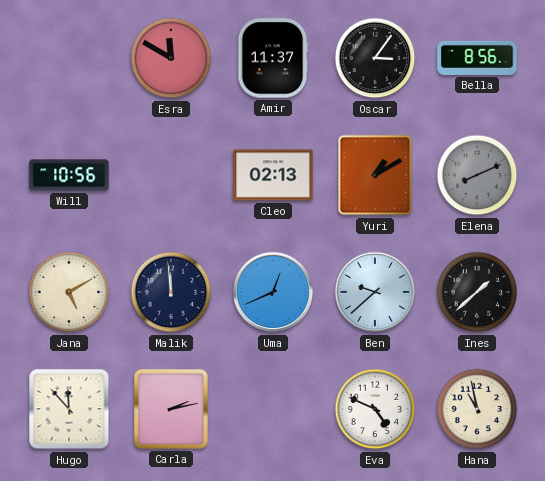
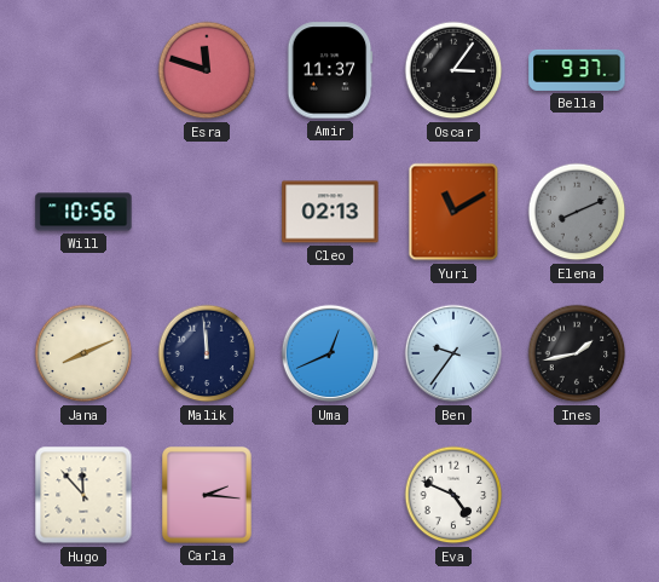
Esra: 11:50 -> 11:48 (207, 70)
Bella: 8:56 -> 9:37 (577, 70)
Yuri: 1:10 -> 11:10 (453, 212)
Jana: 5:10 -> 8:11 (83, 353)
Ben: 9:38 -> 9:36 (453, 353)
Ines: 1:38 -> 1:43 (577, 353)
Carla: 2:13 -> 2:16 (208, 496)
Hana: 10:58 -> none (477, 409)
